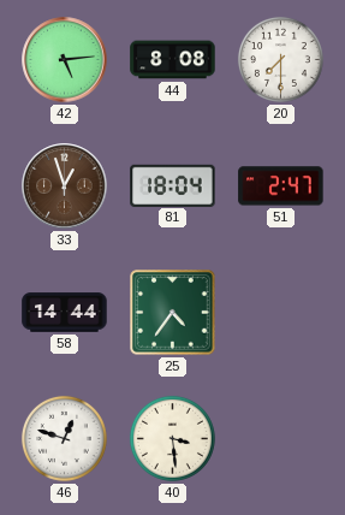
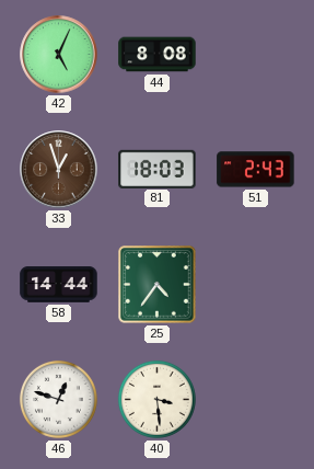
42: 5:14 -> 5:04 (59, 55)
20: 7:30 -> none (280, 59)
81: 18:04 -> 18:03 (158, 169)
51: 2:47 -> 2:43 (256, 170)
